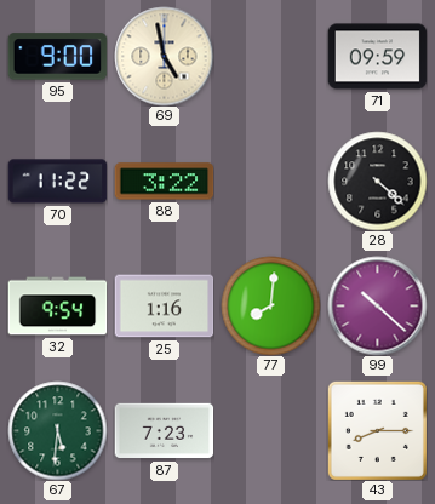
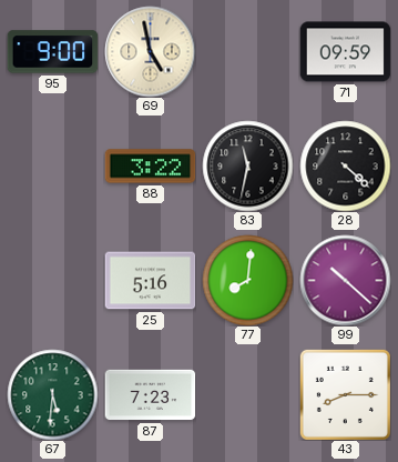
70: 11:22 -> none (57, 182)
83: none -> 11:32 (247, 165)
32: 9:54 -> none (57, 307)
25: 1:16 -> 5:16 (150, 281)
